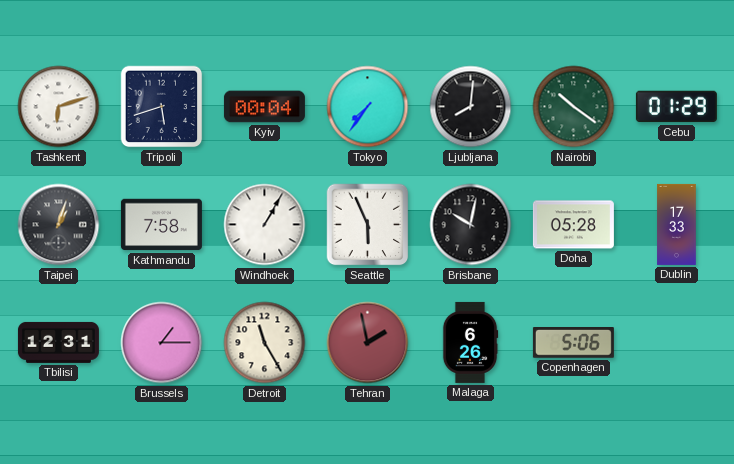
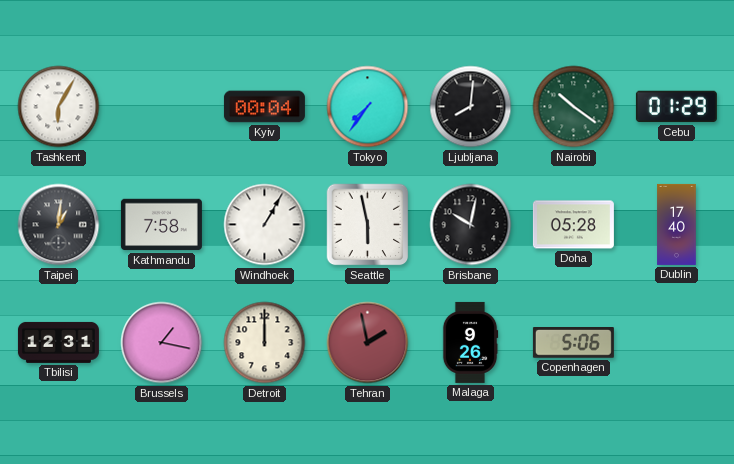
Tashkent: 6:12 -> 6:05 (59, 107)
Tripoli: 5:42 -> none (162, 107)
Taipei: 1:03 -> 1:01 (59, 225)
Seattle: 5:56 -> 5:58 (368, 225)
Dublin: 17:33 -> 17:40 (677, 224)
Brussels: 1:15 -> 1:17 (162, 343)
Detroit: 11:25 -> 12:00 (265, 343)
Malaga: 6:26 -> 9:26 (470, 342)
